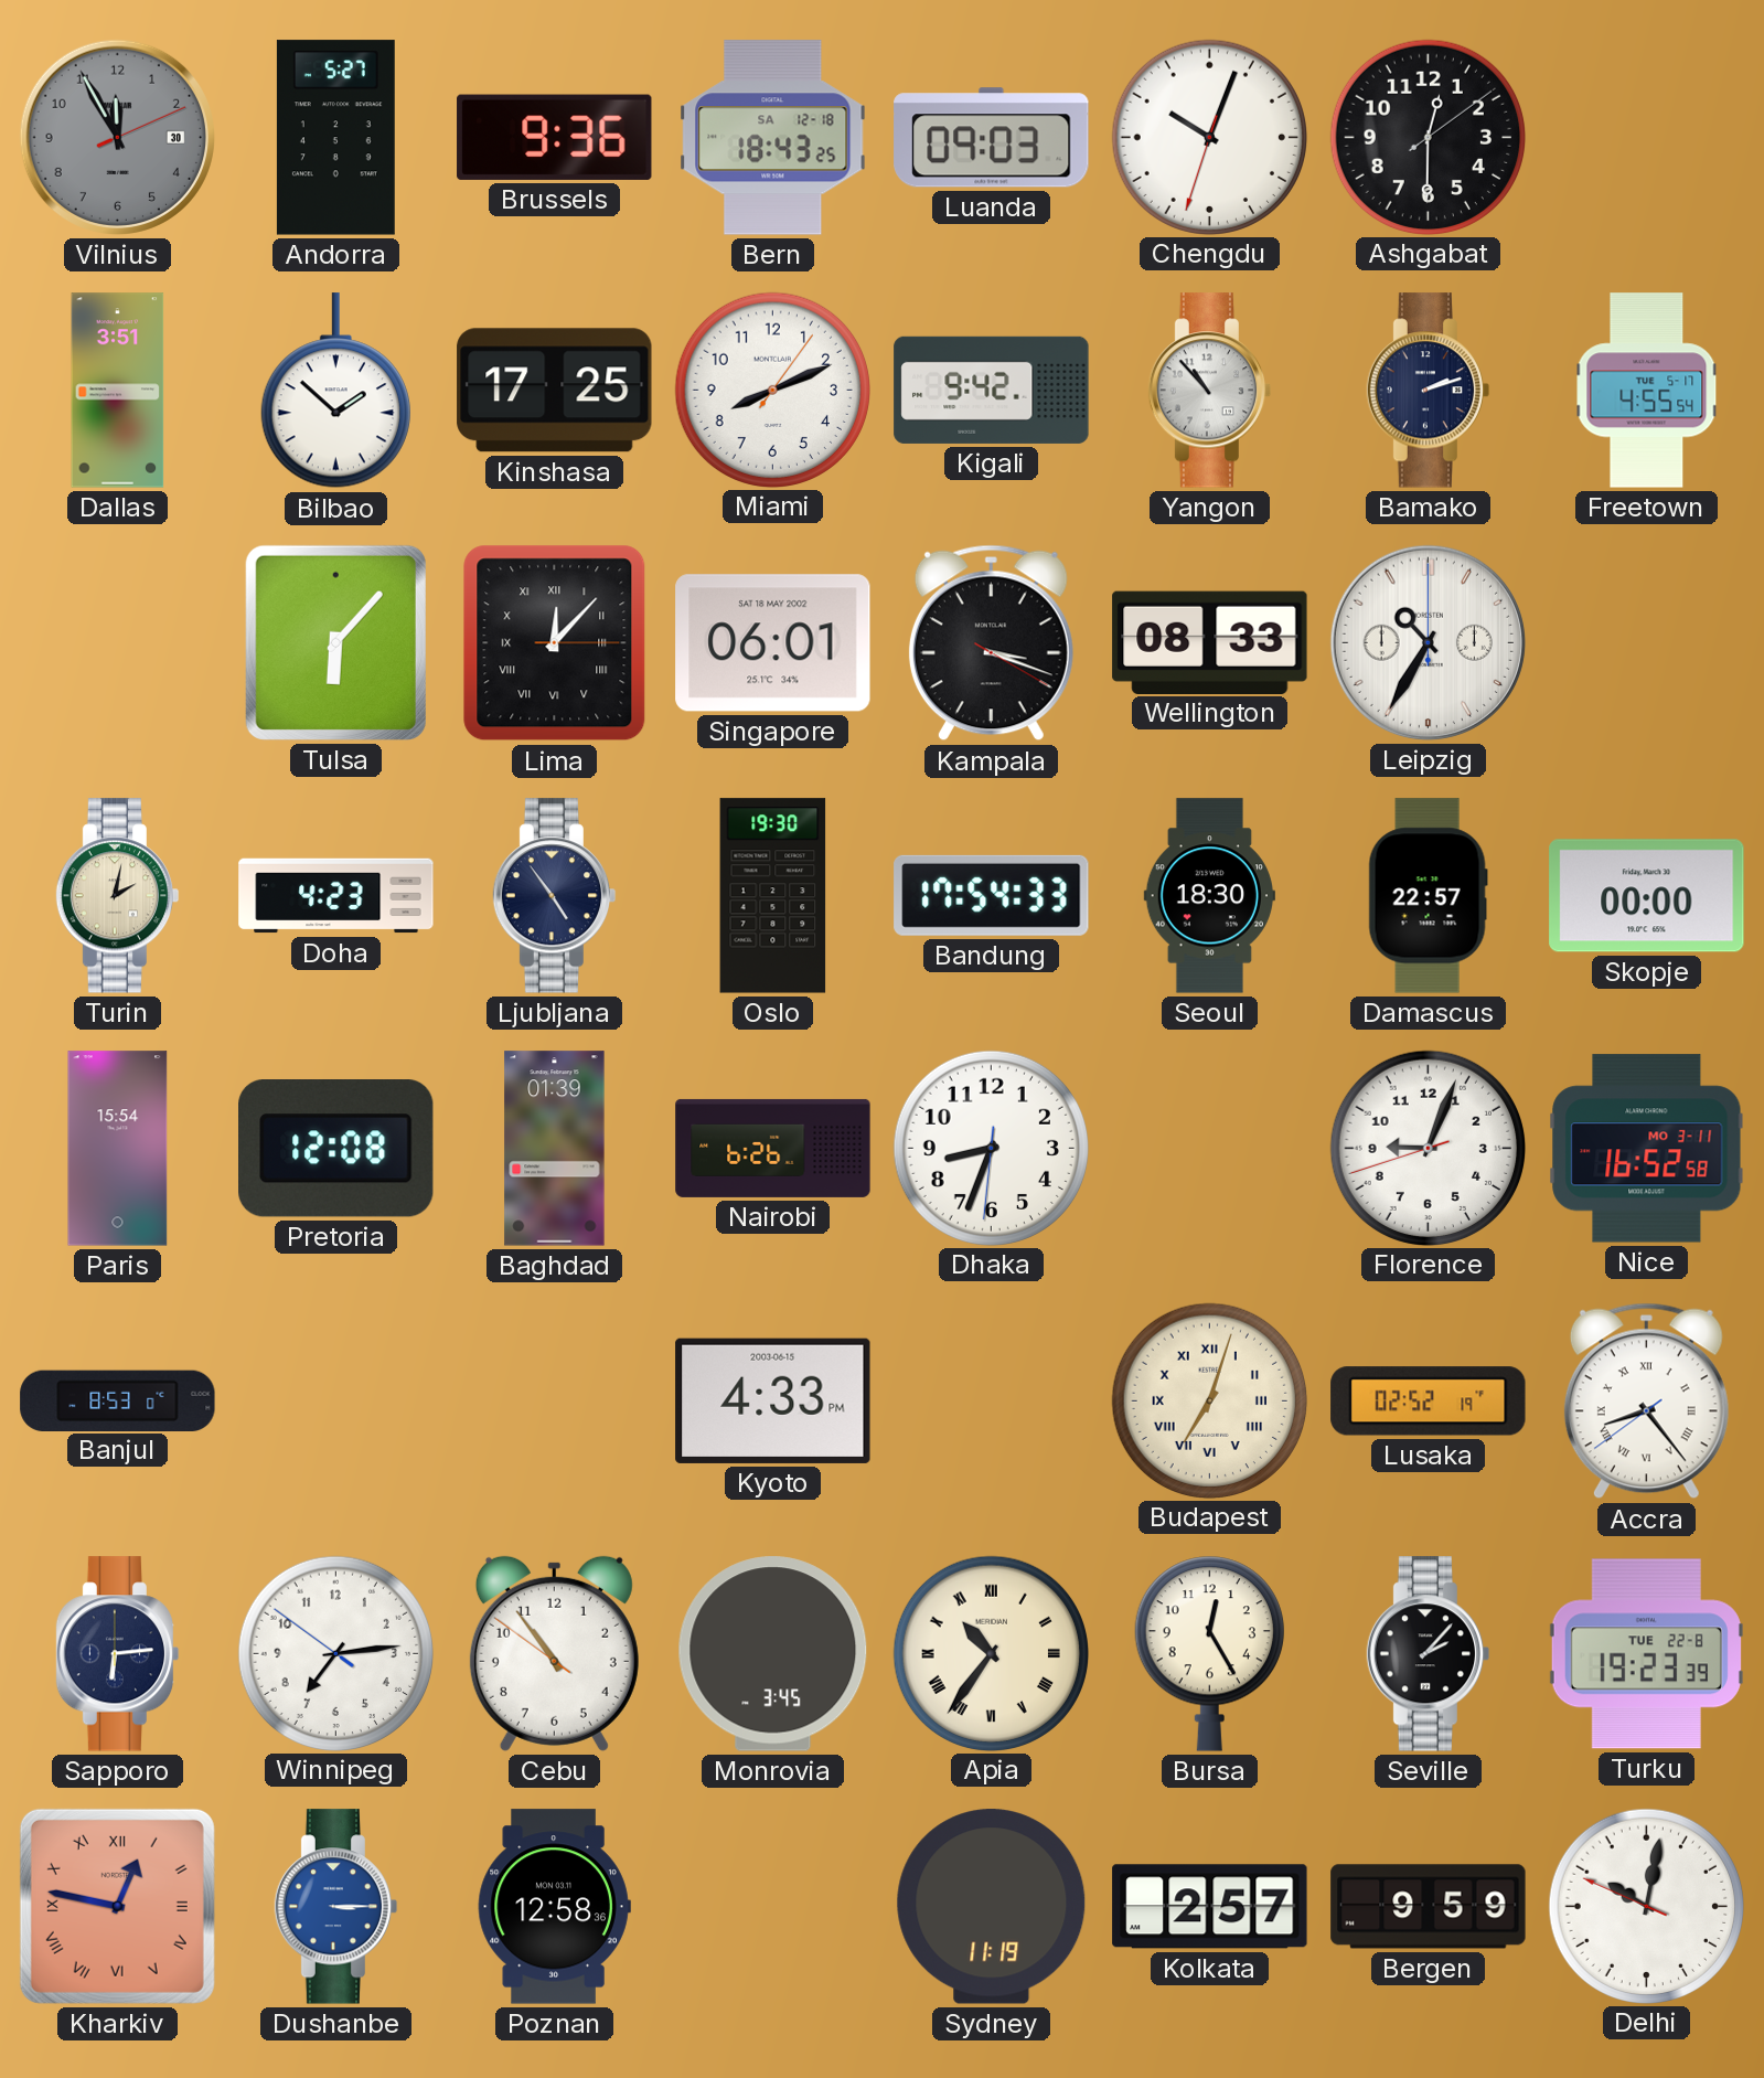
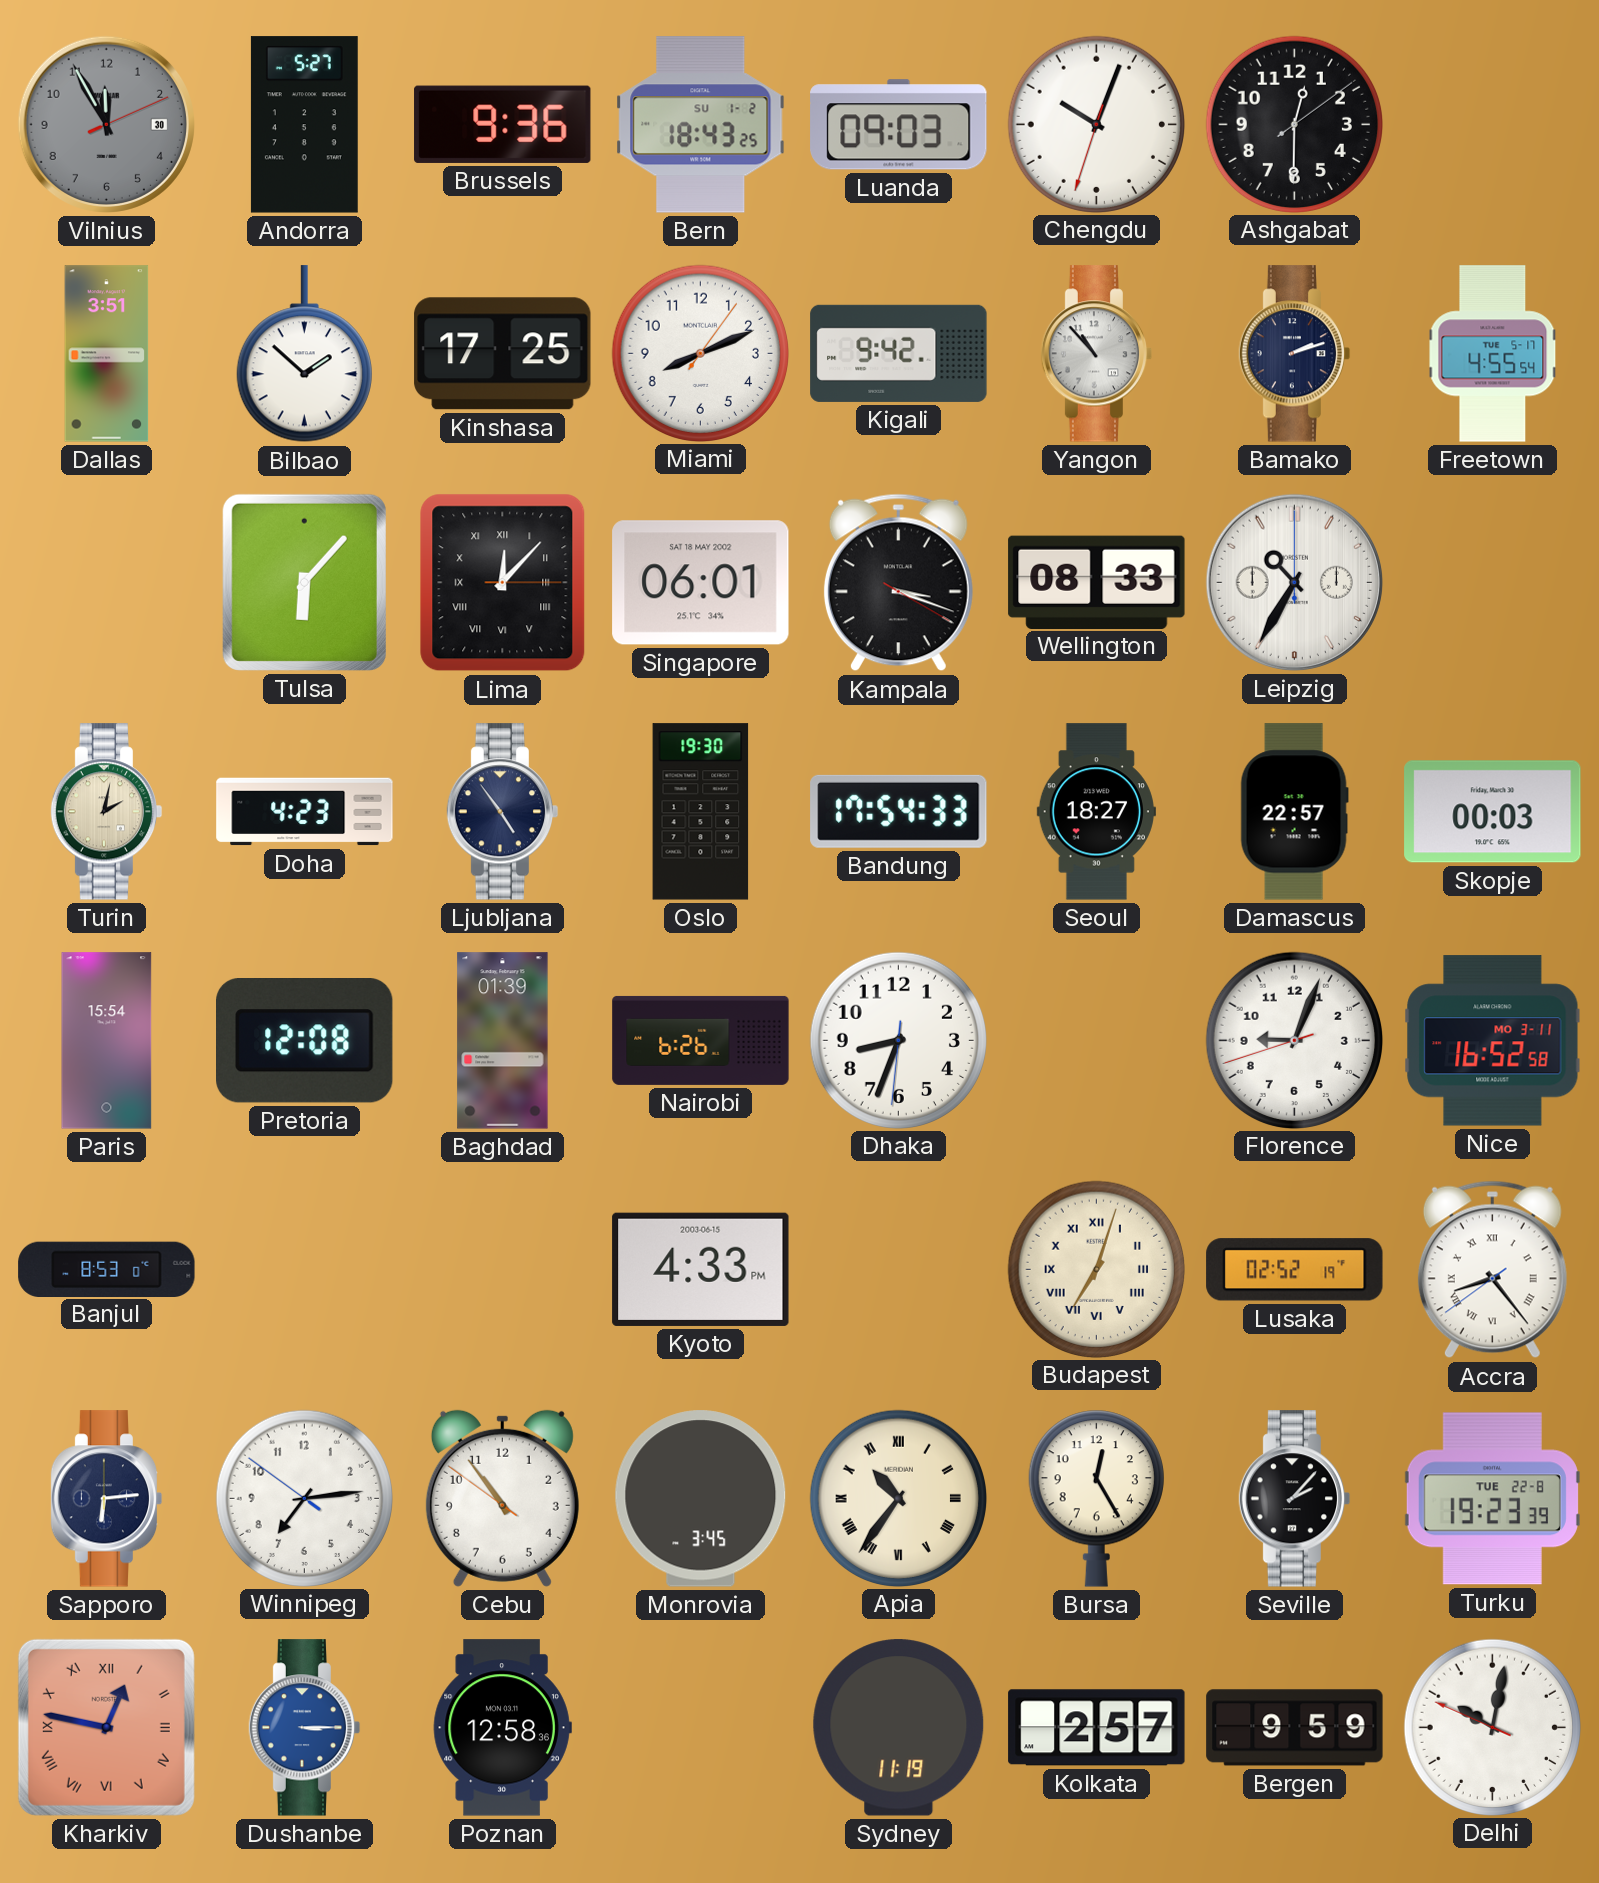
Bern date: SA 12-18 -> SU 1-2 (701, 125)
Seoul: 18:30 -> 18:27 (1096, 812)
Skopje: 00:00 -> 00:03 (1493, 812)
